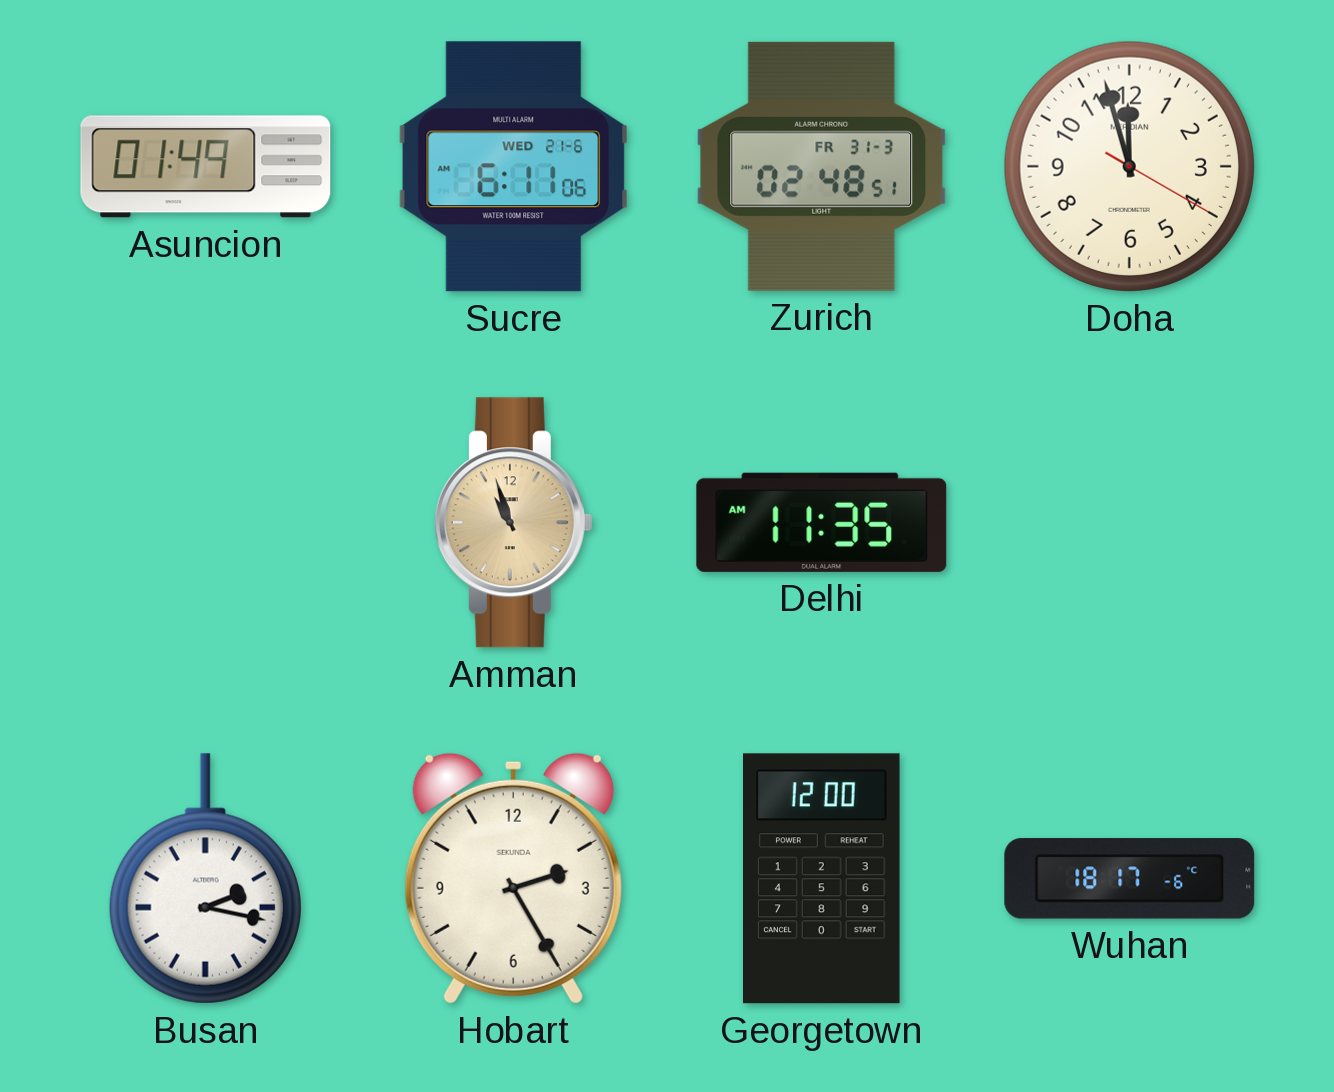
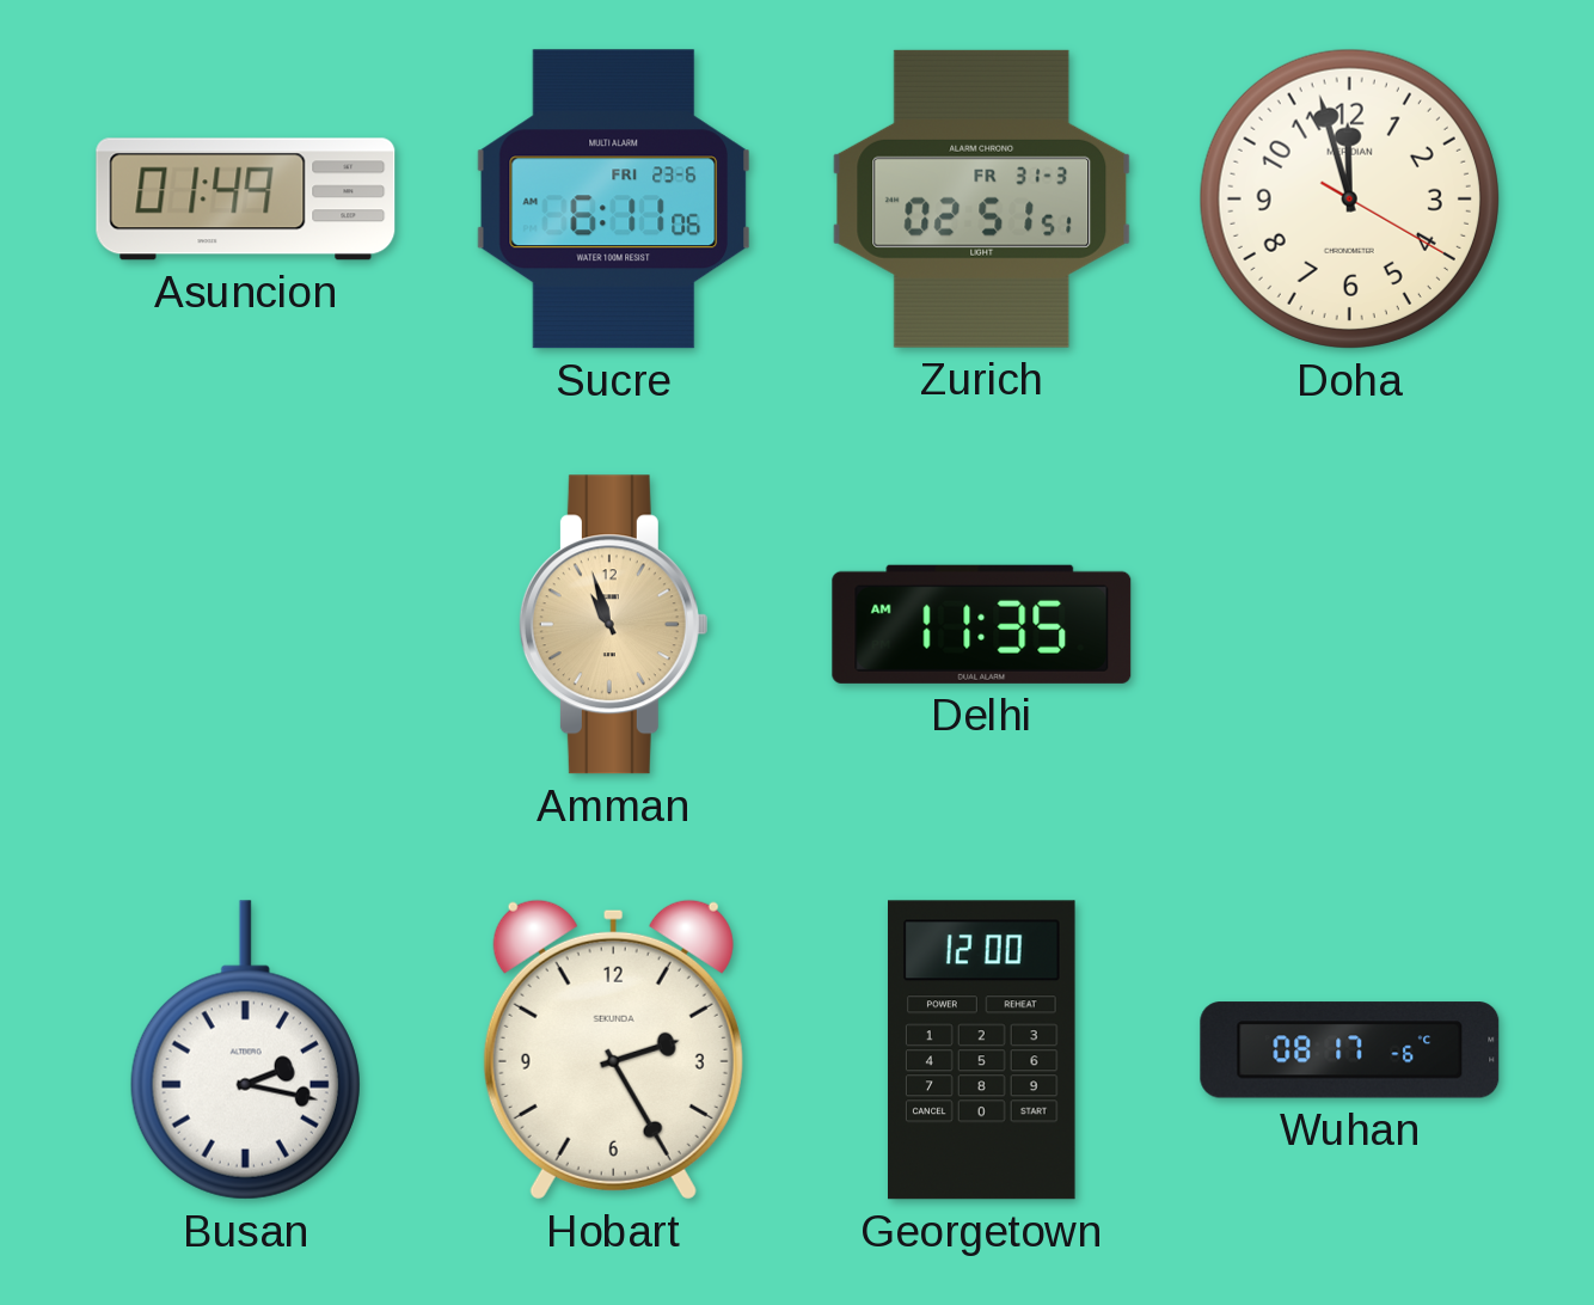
Sucre date: WED 21-6 -> FRI 23-6 (613, 200)
Zurich: 02:48 -> 02:51 (982, 198)
Wuhan: 18:17 -> 08:17 (1350, 1050)
